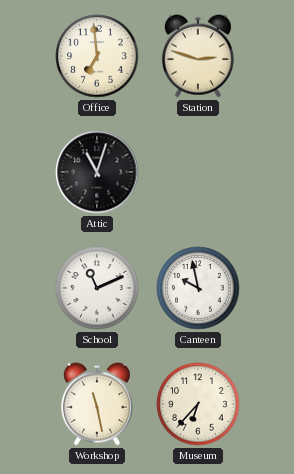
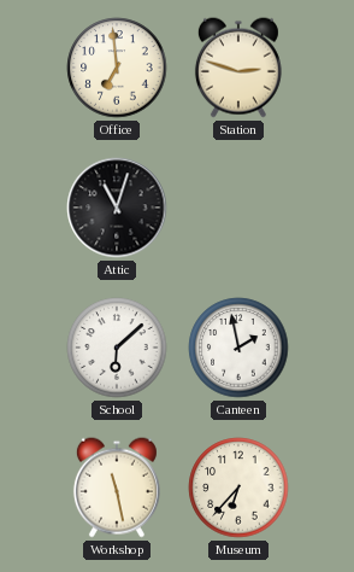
School: 11:11 -> 6:08 (117, 348)
Canteen: 9:58 -> 1:58 (238, 348)
